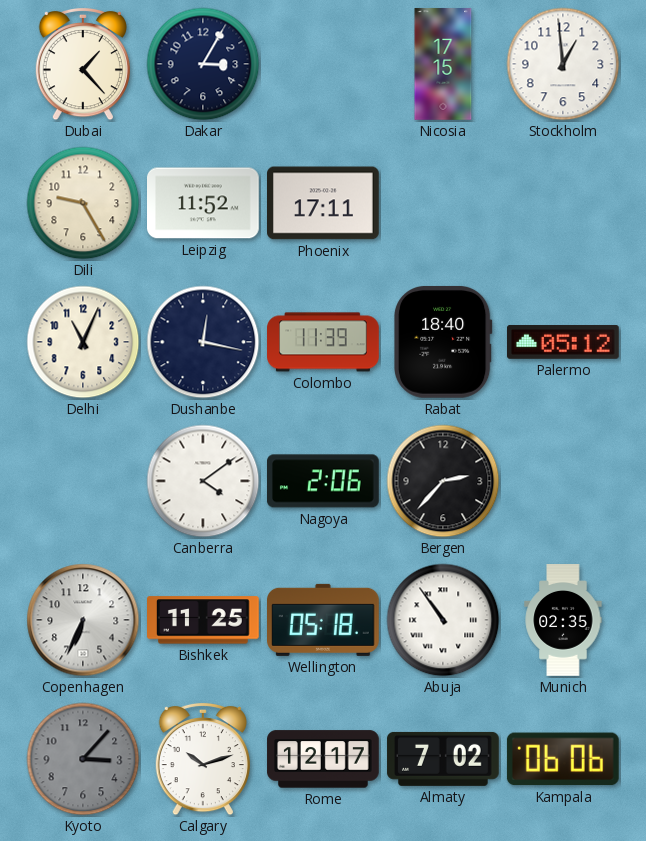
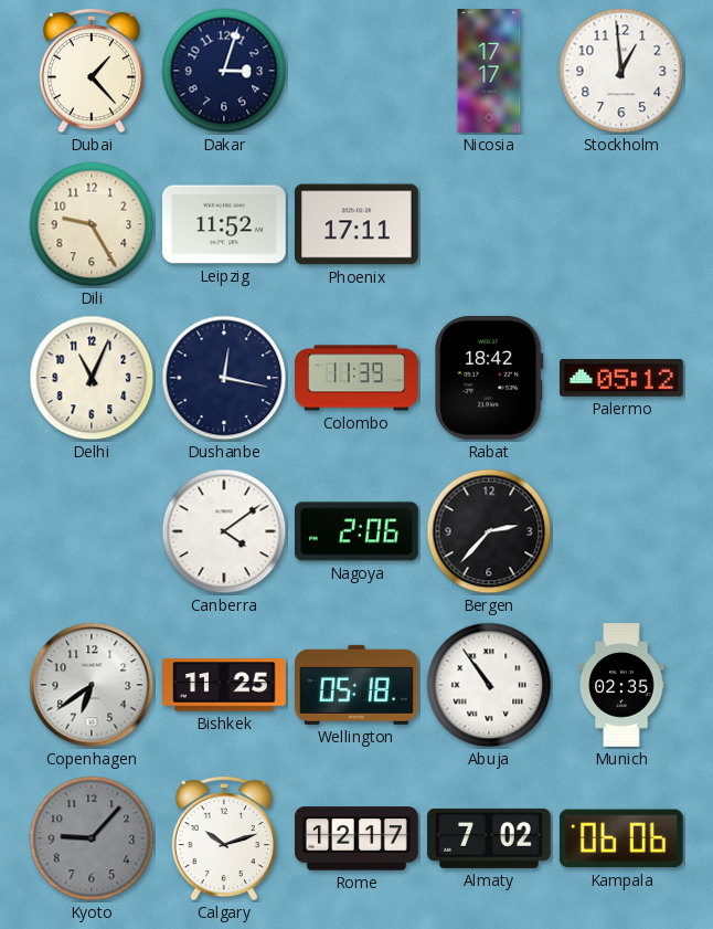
Dakar: 3:05 -> 3:03 (224, 71)
Nicosia: 17:15 -> 17:17 (489, 71)
Rabat: 18:40 -> 18:42 (490, 378)
Copenhagen: 6:34 -> 6:39 (92, 685)
Kyoto: 3:07 -> 9:07 (92, 838)
